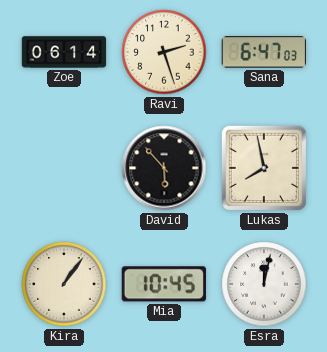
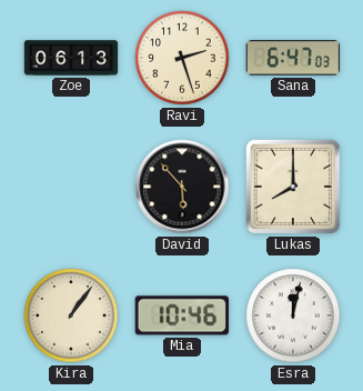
Zoe: 06:14 -> 06:13 (71, 58)
Lukas: 7:58 -> 8:00 (293, 187)
Mia: 10:45 -> 10:46 (182, 315)
